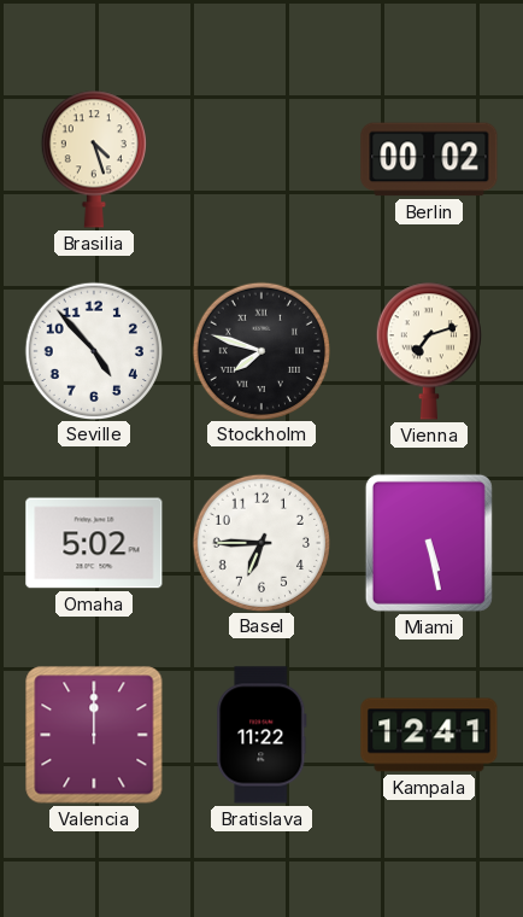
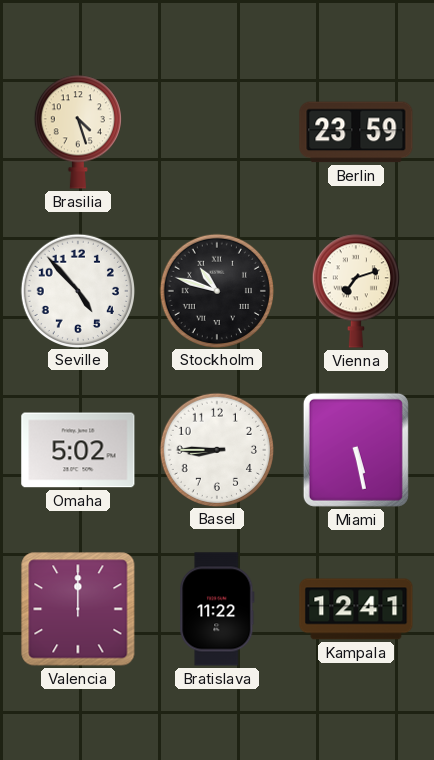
Berlin: 00:02 -> 23:59 (356, 132)
Stockholm: 7:48 -> 10:48 (216, 290)
Basel: 6:45 -> 8:45 (216, 449)
